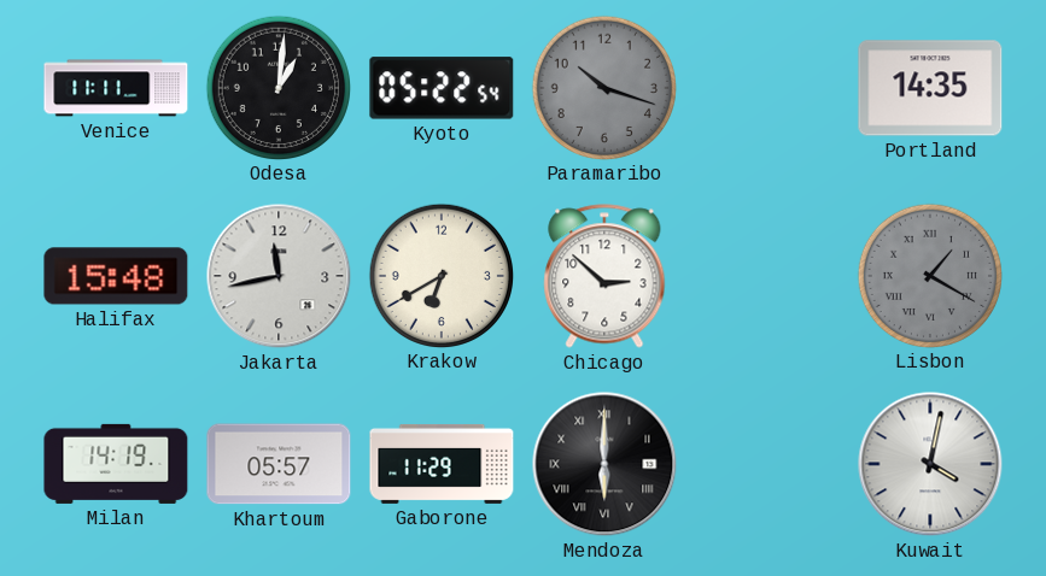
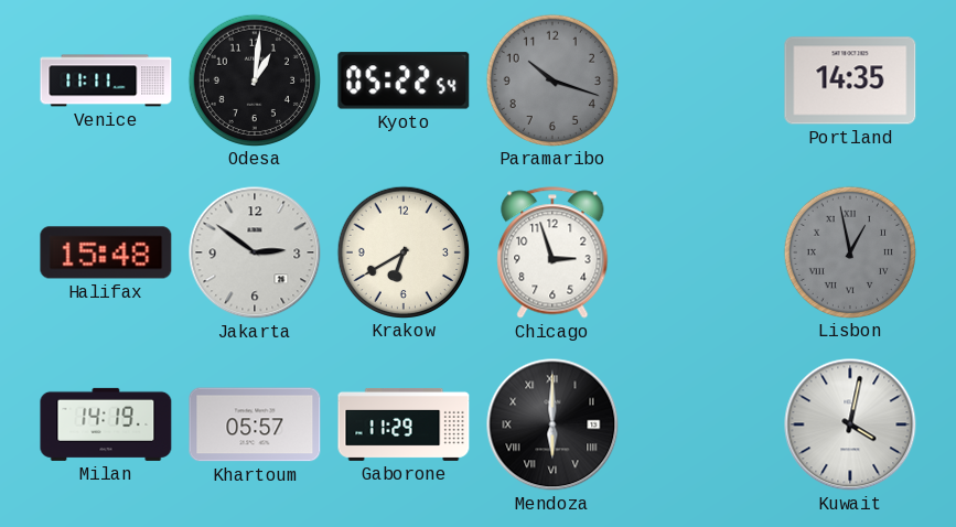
Jakarta: 11:43 -> 2:51 (255, 252)
Chicago: 2:52 -> 2:57 (552, 252)
Lisbon: 1:20 -> 12:58 (849, 251)
